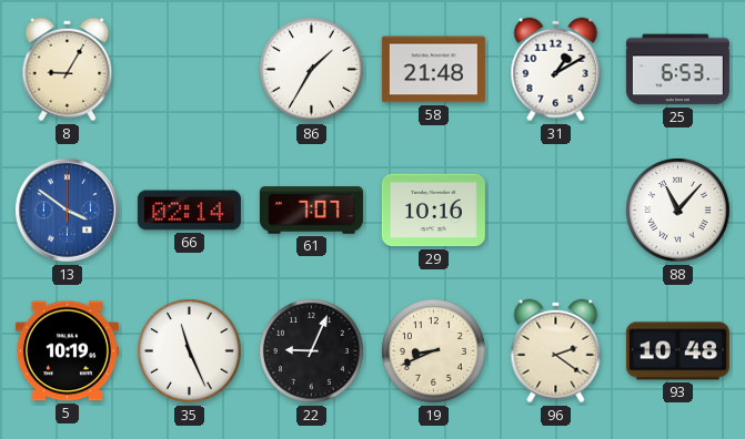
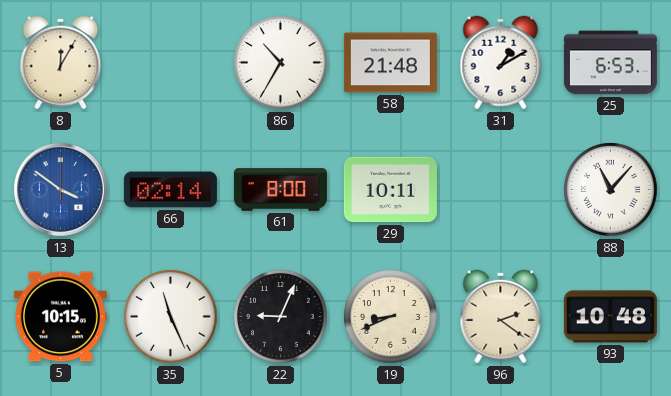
8: 9:05 -> 12:05 (61, 63)
86: 1:35 -> 10:35 (281, 63)
61: 7:07 -> 8:00 (280, 190)
29: 10:16 -> 10:11 (390, 190)
5: 10:19 -> 10:15 (60, 317)
